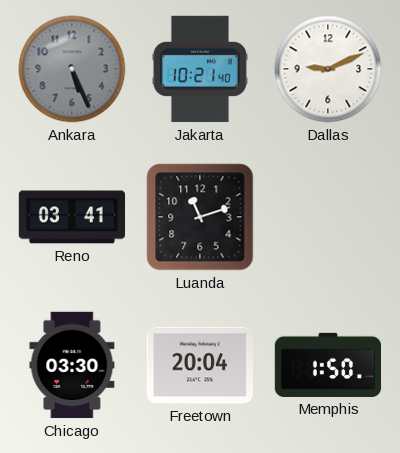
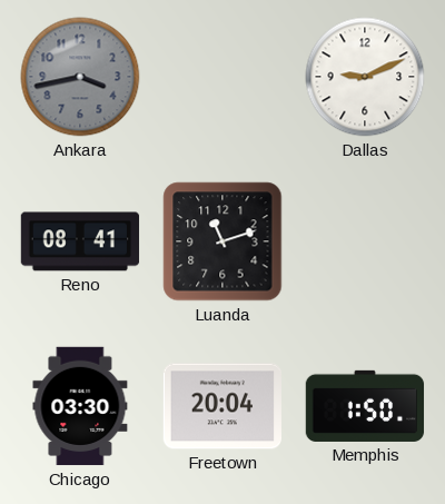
Ankara: 5:26 -> 3:43 (80, 77)
Jakarta: 10:21 -> none (200, 69)
Reno: 03:41 -> 08:41 (80, 241)
